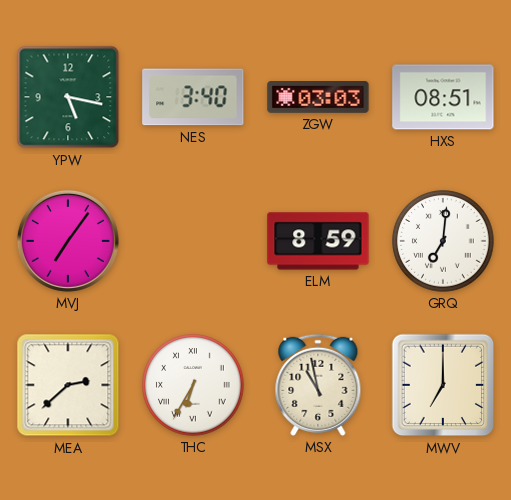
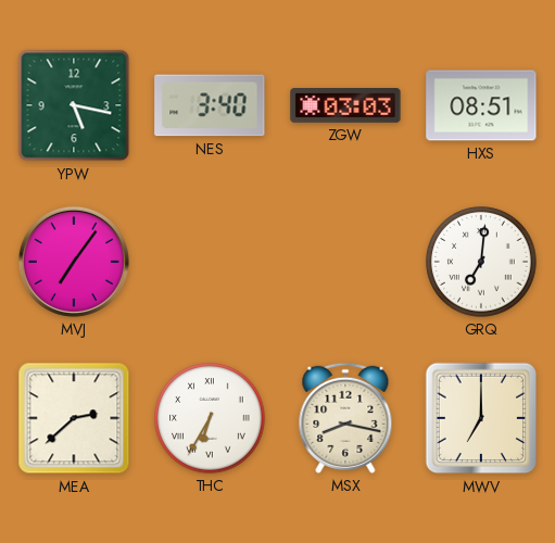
ELM: 8:59 -> none (318, 241)
MSX: 10:58 -> 8:17 (345, 418)
